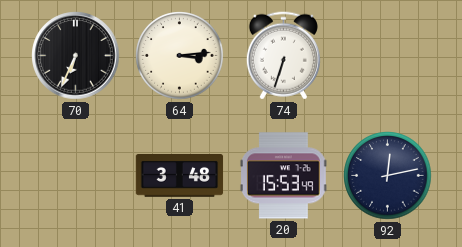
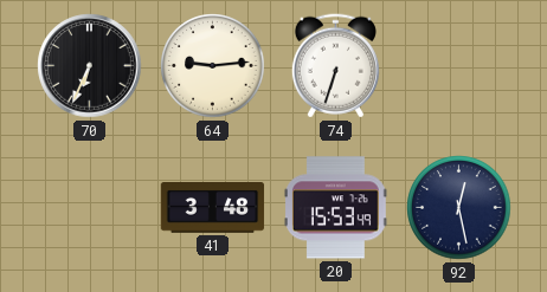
64: 3:14 -> 9:14 (213, 66)
92: 12:13 -> 12:28 (459, 208)
